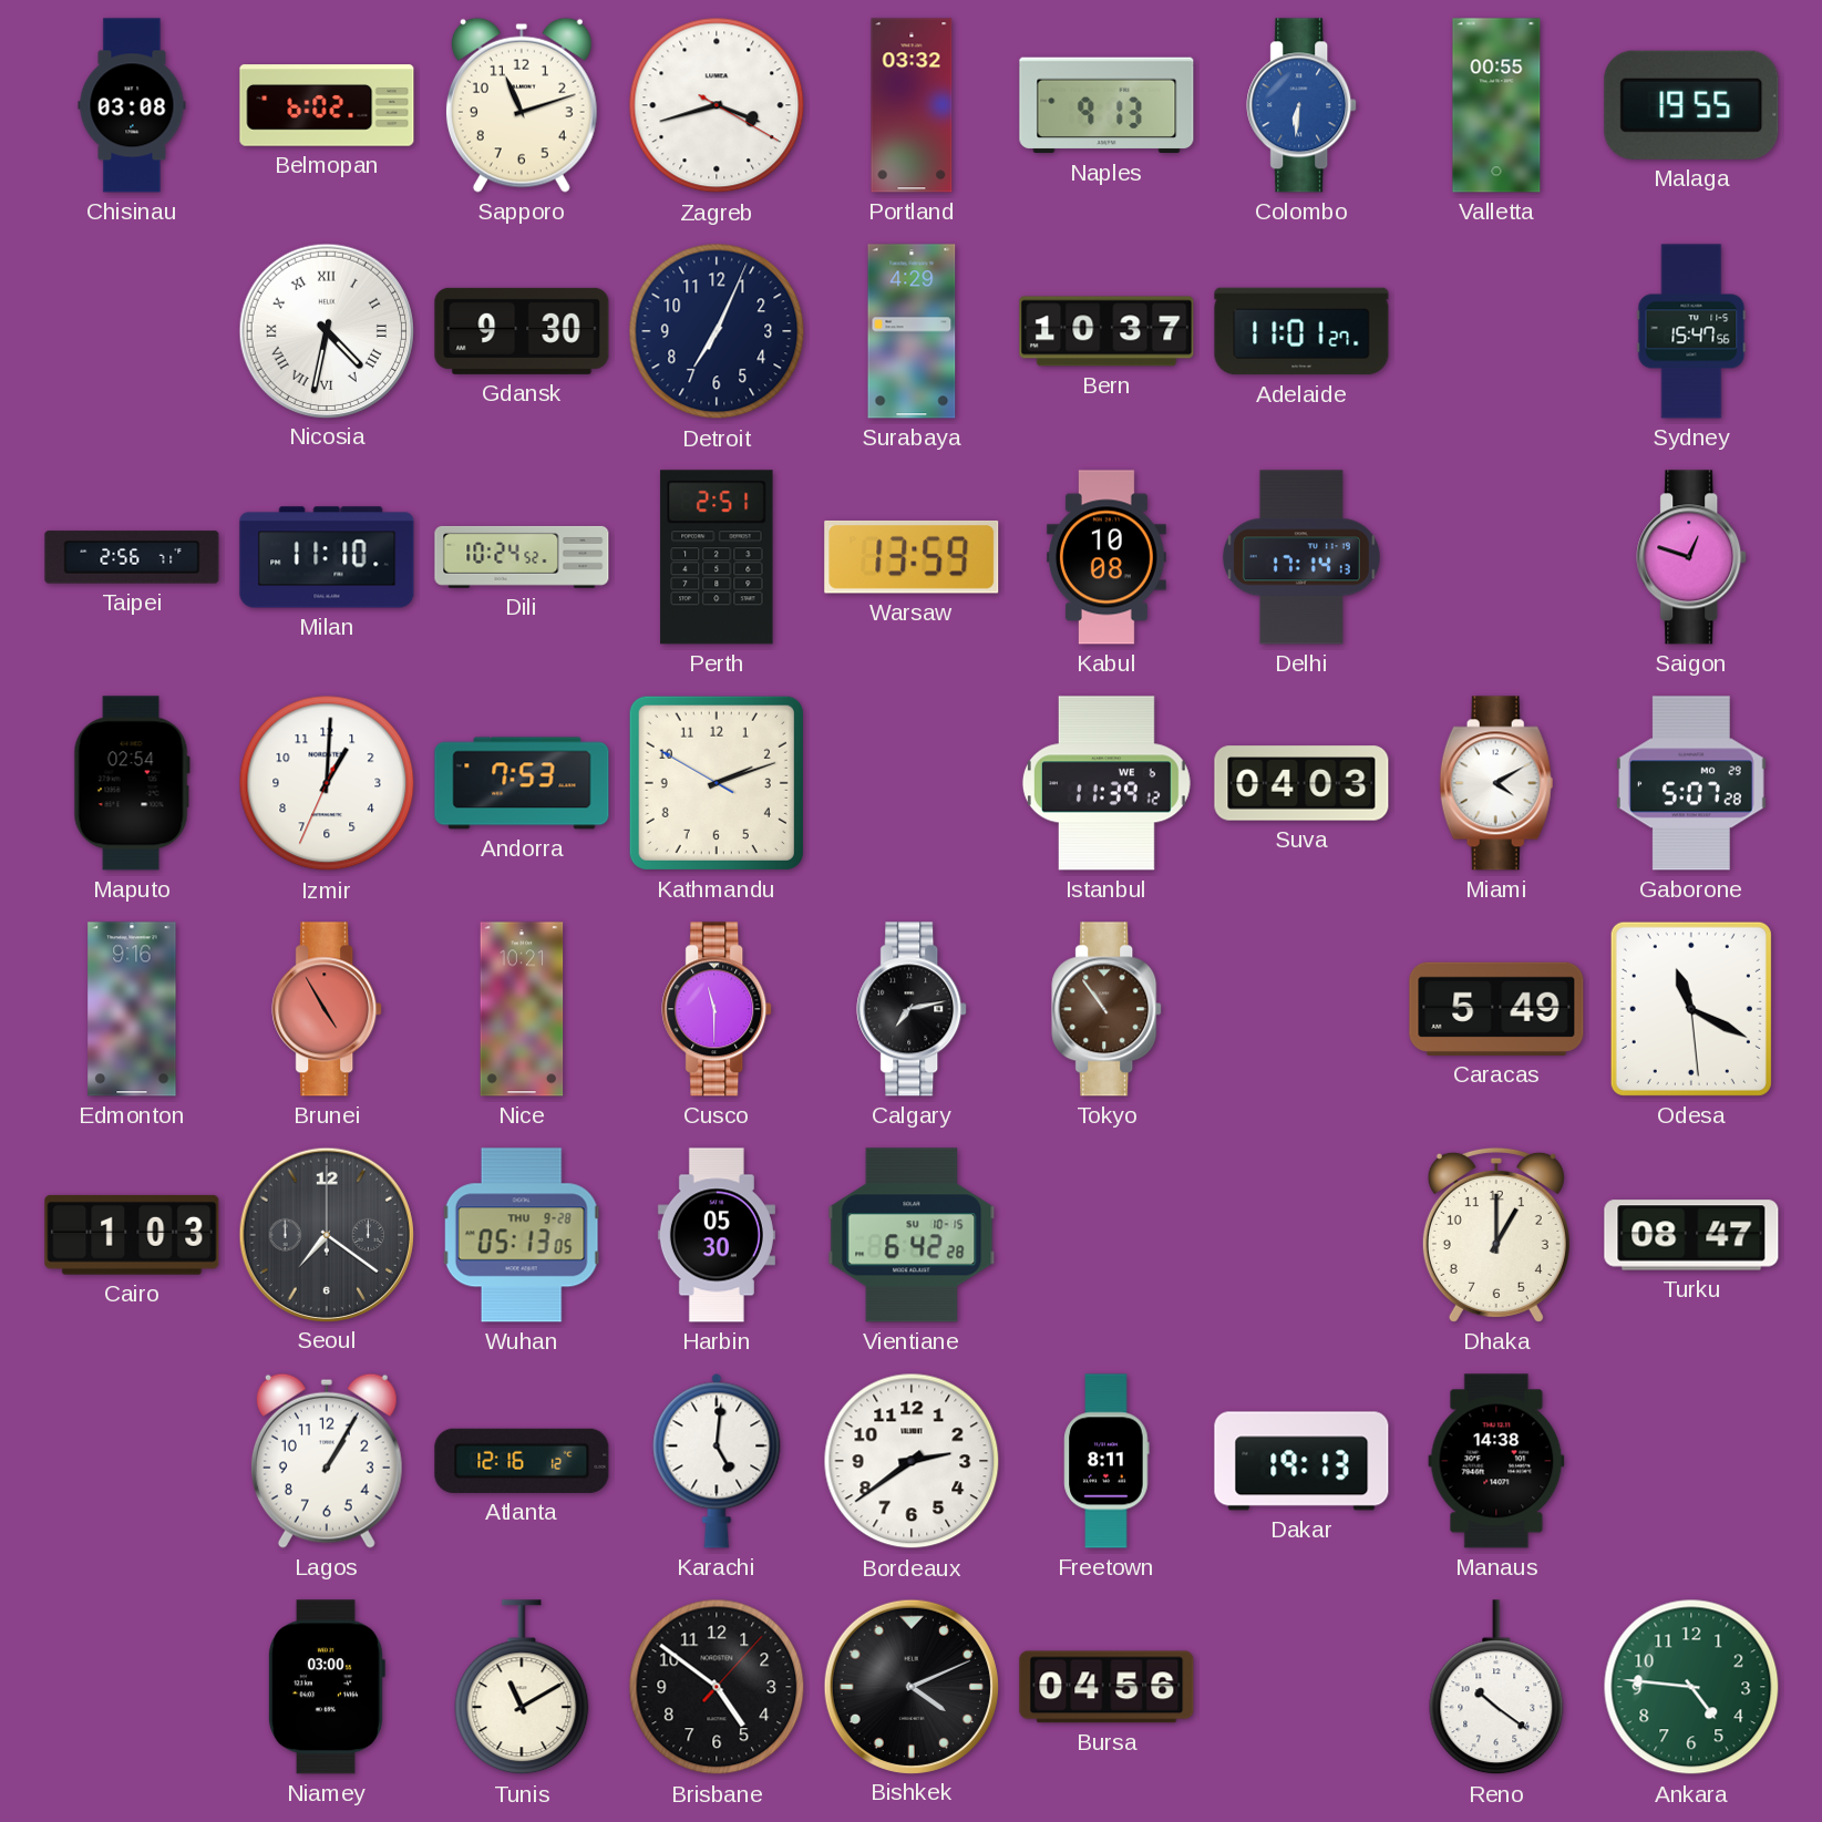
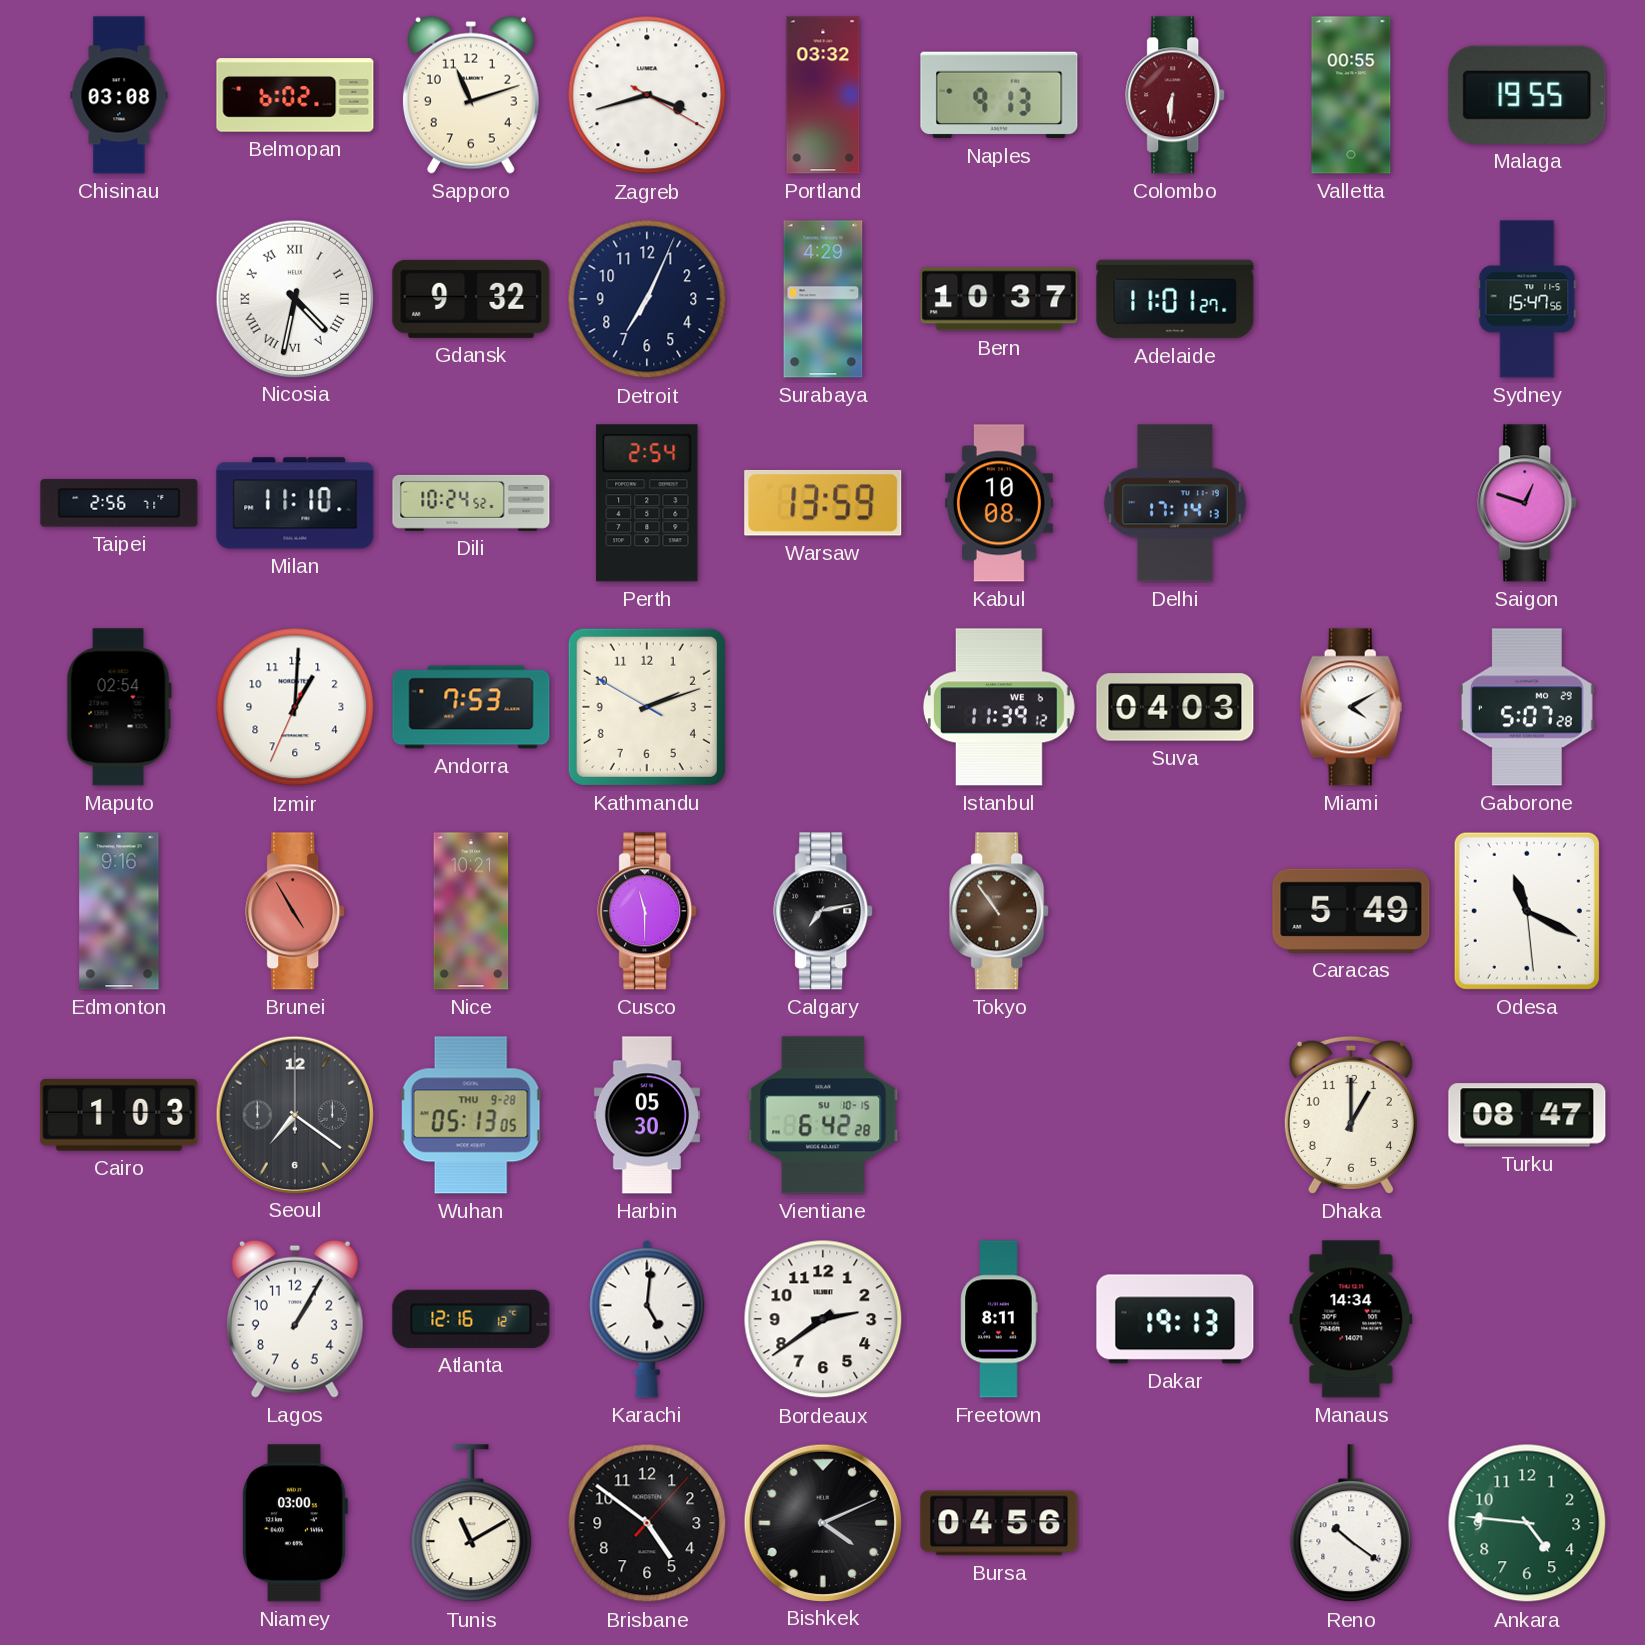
Colombo dial: blue -> burgundy (1176, 95)
Gdansk: 9:30 -> 9:32 (471, 299)
Perth: 2:51 -> 2:54 (647, 503)
Manaus: 14:38 -> 14:34 (1351, 1319)
